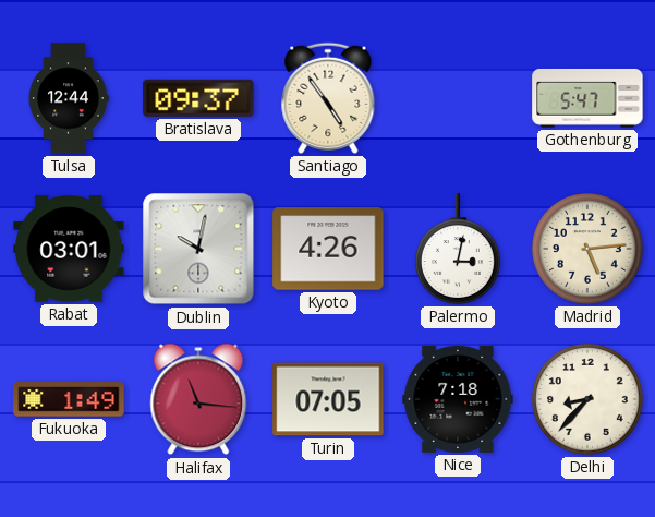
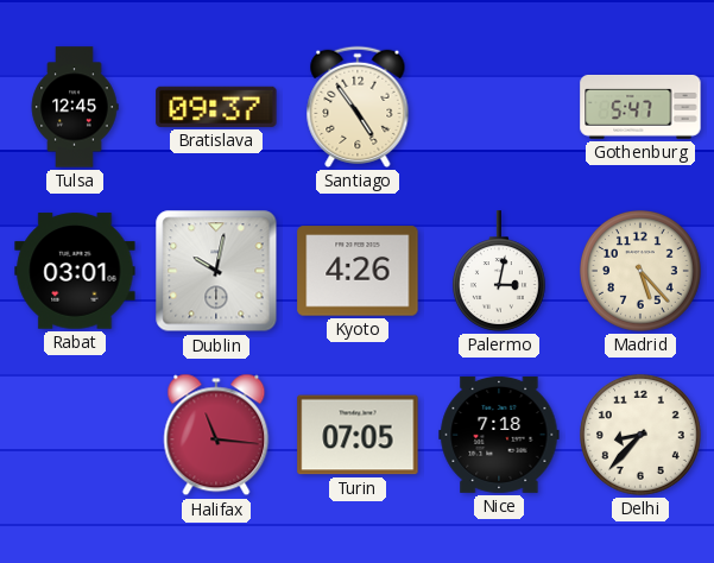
Tulsa: 12:44 -> 12:45 (75, 107)
Madrid: 5:14 -> 5:23 (642, 272)
Fukuoka: 1:49 -> none (69, 399)
